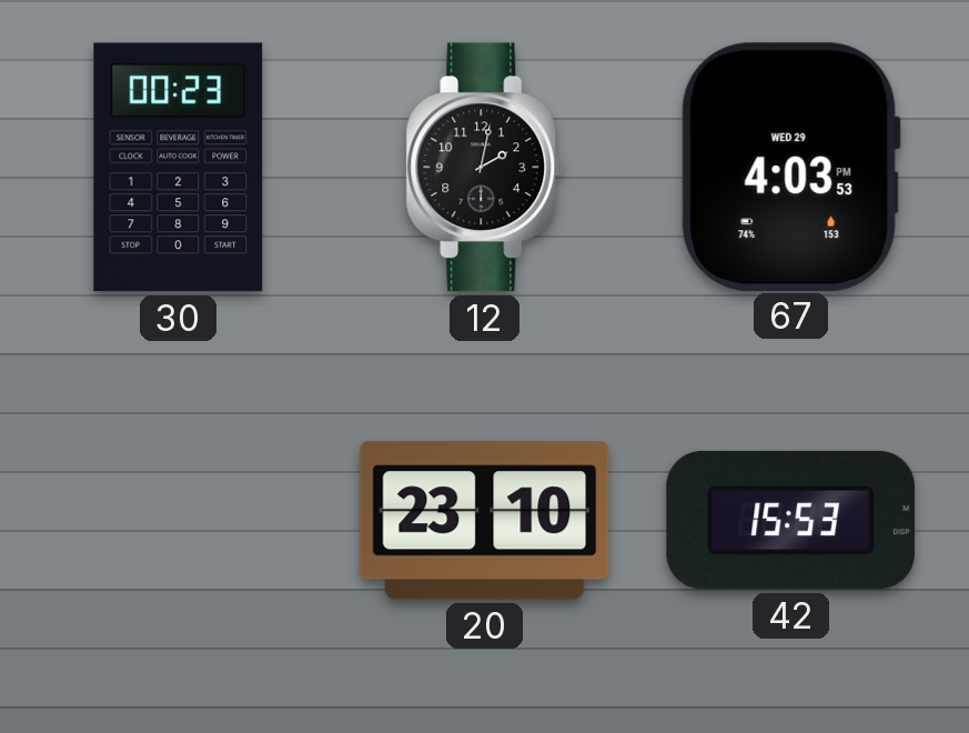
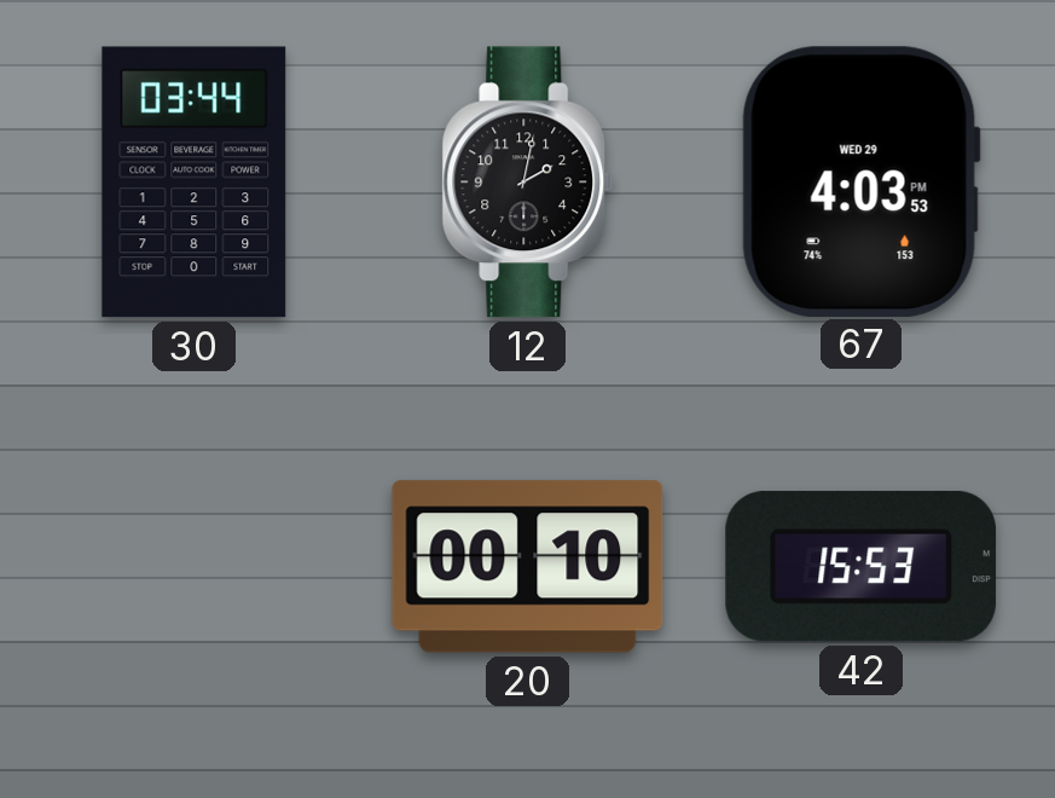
30: 00:23 -> 03:44 (195, 183)
20: 23:10 -> 00:10 (528, 567)
